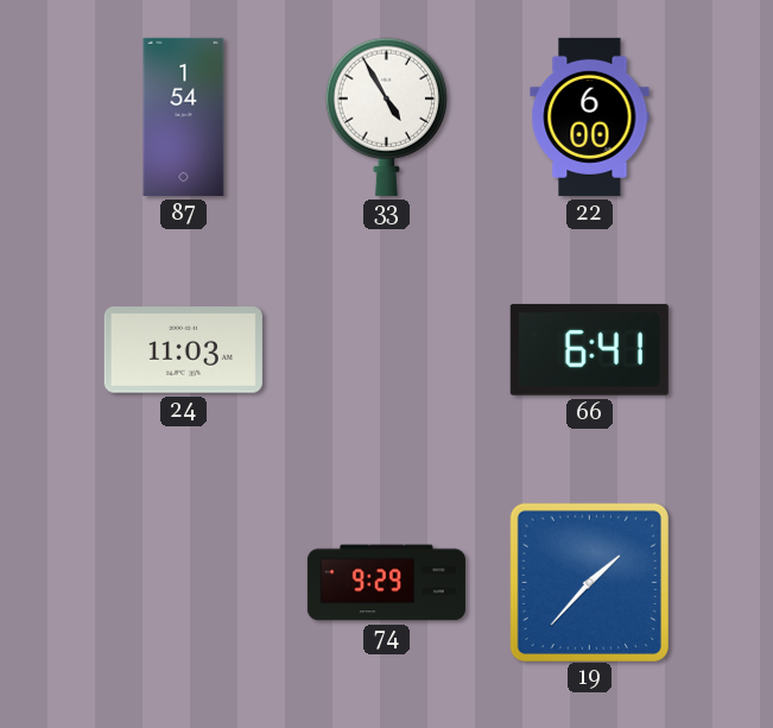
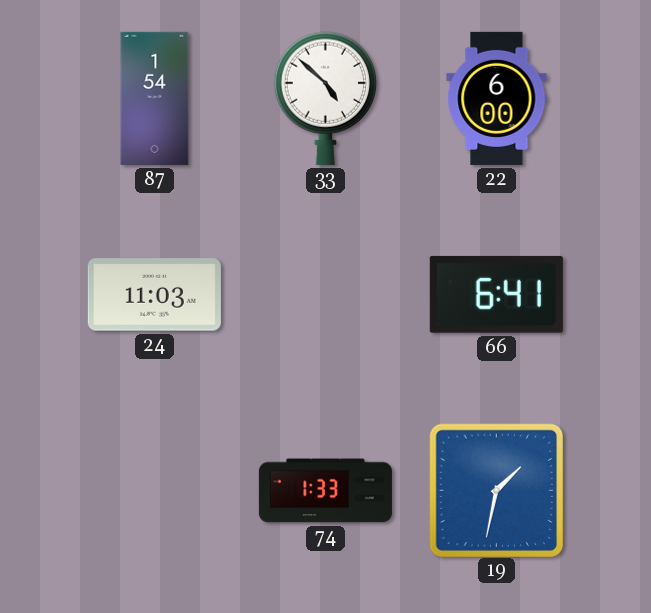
33: 4:55 -> 4:52 (325, 98)
74: 9:29 -> 1:33 (325, 491)
19: 1:37 -> 1:32 (496, 490)
